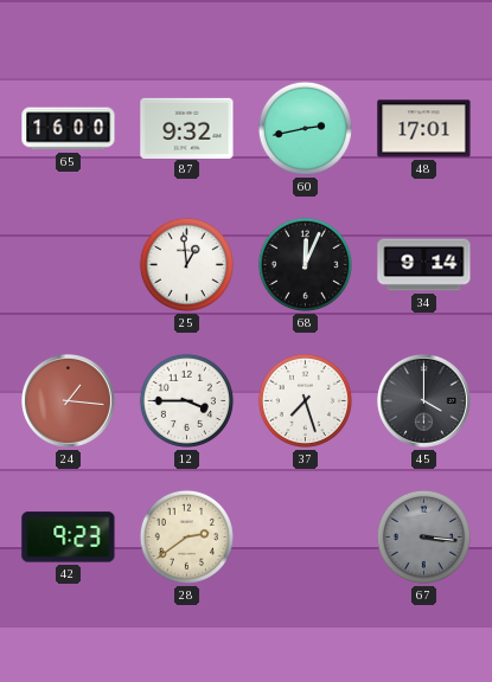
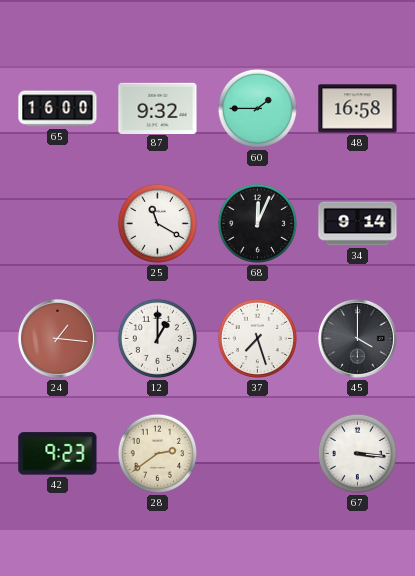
60: 2:43 -> 1:45 (257, 108)
48: 17:01 -> 16:58 (358, 109)
25: 12:59 -> 11:20 (157, 223)
12: 3:45 -> 1:00 (157, 338)
67 dial: grey -> white (357, 453)
